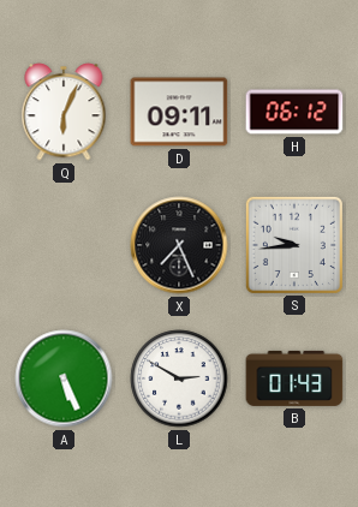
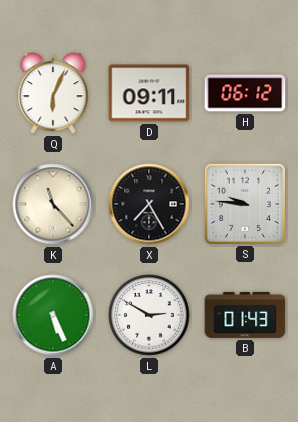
K: none -> 11:23 (53, 204)
X: 7:26 -> 7:25 (149, 204)
S: 9:44 -> 9:46 (244, 203)
